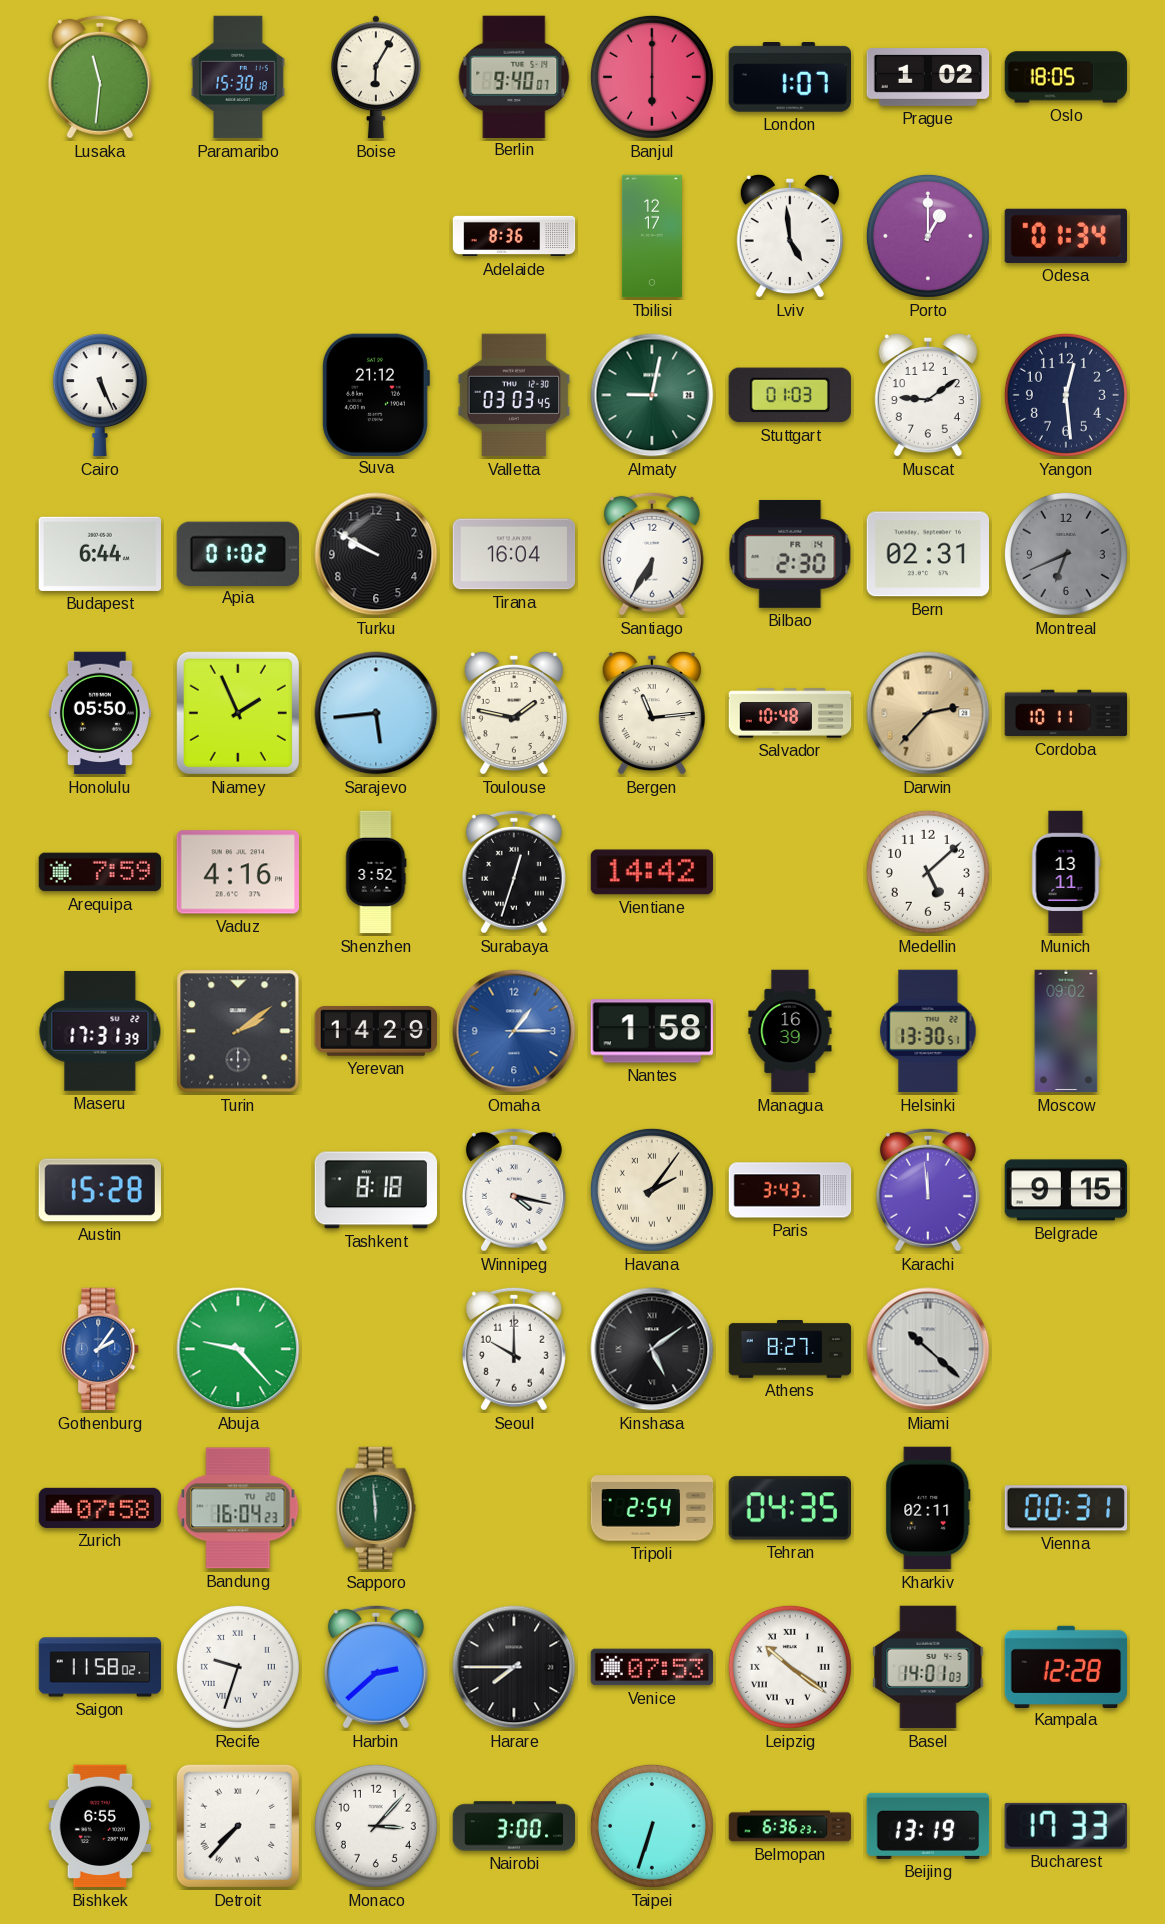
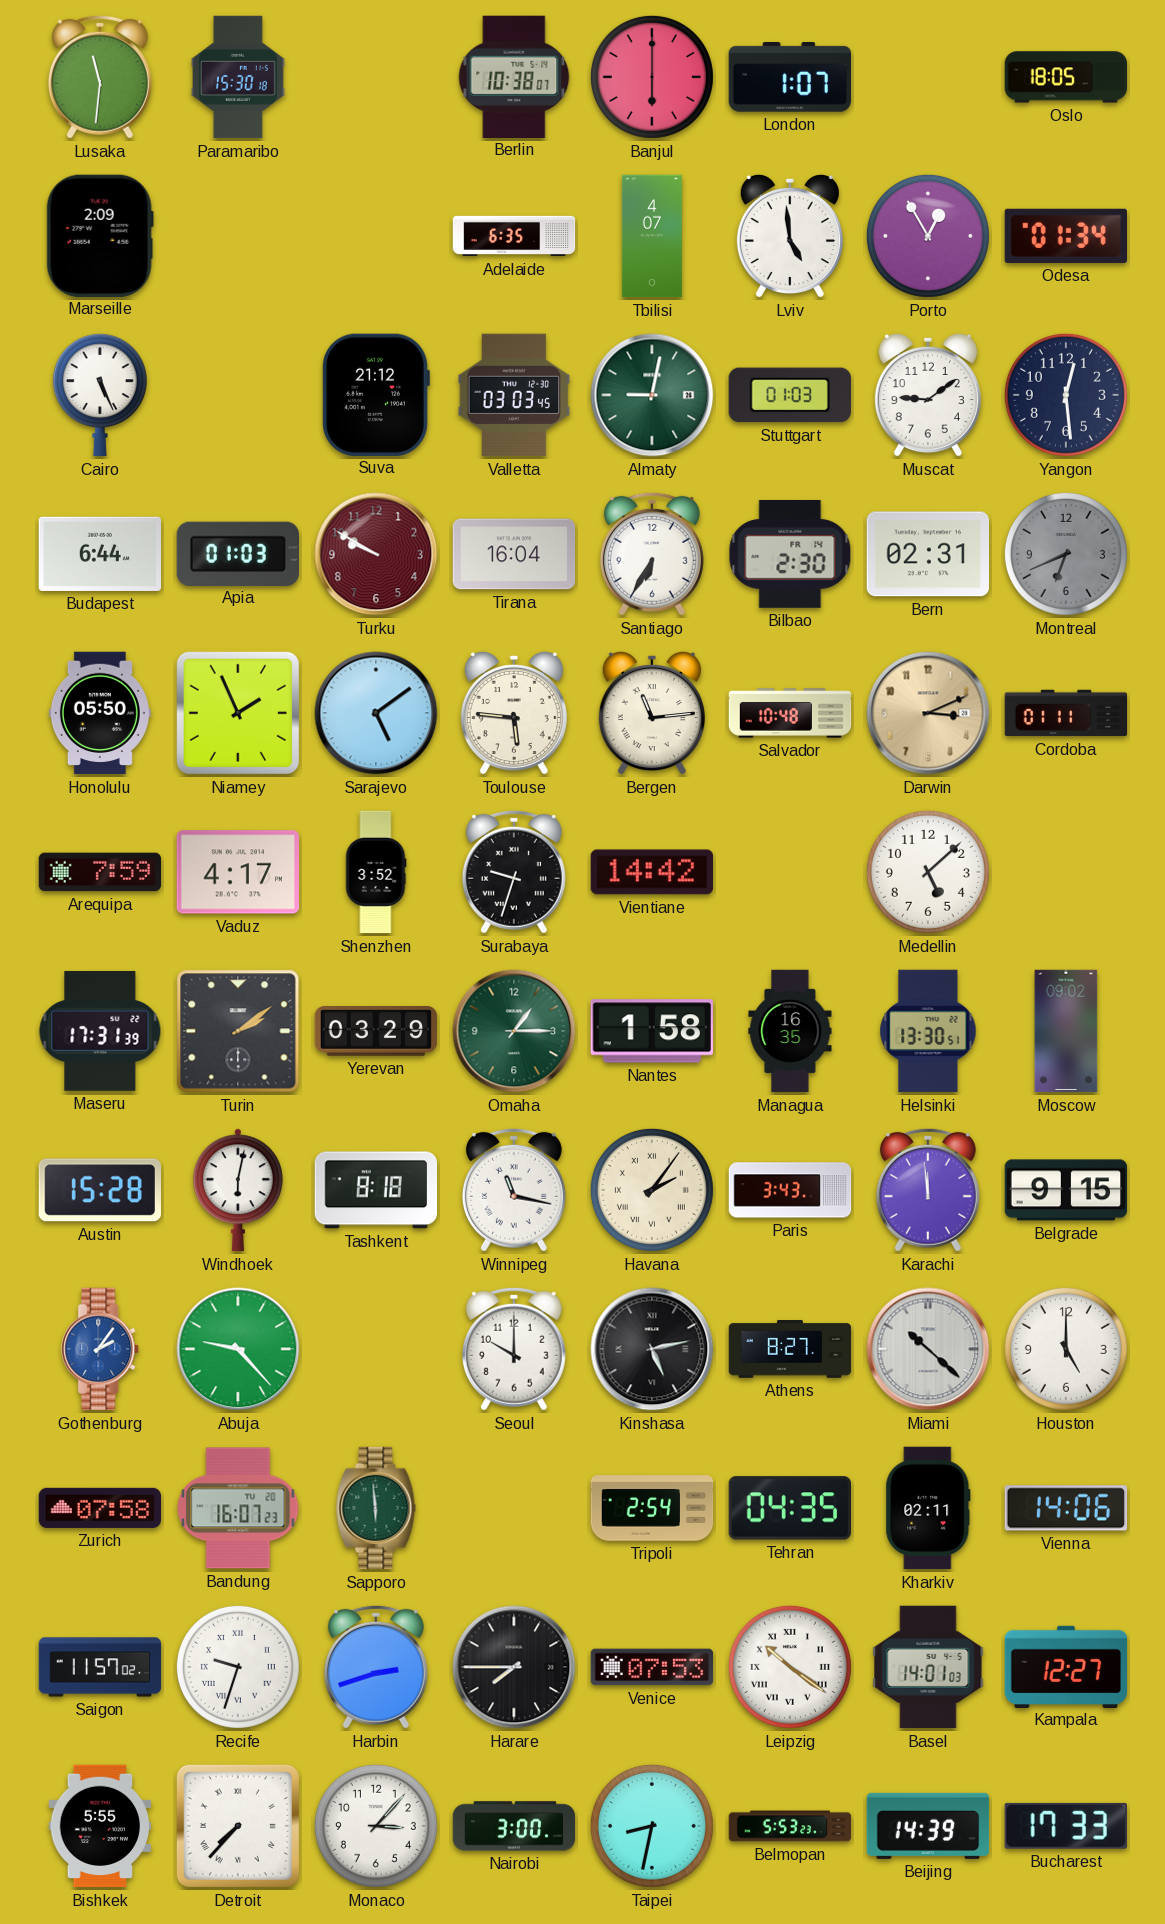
Boise: 6:05 -> none (376, 77)
Berlin: 9:40 -> 10:38 (514, 76)
Prague: 1:02 -> none (928, 78)
Marseille: none -> 2:09 (100, 235)
Adelaide: 8:36 -> 6:35 (514, 236)
Tbilisi: 12:17 -> 4:07 (652, 236)
Porto: 1:00 -> 12:55 (928, 236)
Apia: 01:02 -> 01:03 (238, 553)
Turku dial: black -> burgundy (376, 554)
Sarajevo: 5:44 -> 5:09 (376, 713)
Toulouse: 1:47 -> 5:46 (514, 713)
Darwin: 2:37 -> 3:11 (928, 713)
Cordoba: 10:11 -> 01:11 (1066, 713)
Vaduz: 4:16 -> 4:17 (237, 872)
Surabaya: 12:33 -> 9:33 (514, 872)
Munich: 13:11 -> none (1066, 872)
Yerevan: 14:29 -> 03:29 (376, 1032)
Omaha dial: blue -> green (514, 1031)
Managua: 16:39 -> 16:35 (790, 1031)
Windhoek: none -> 6:02 (238, 1190)
Winnipeg: 4:17 -> 11:17 (514, 1190)
Kinshasa: 5:09 -> 5:13 (652, 1349)
Houston: none -> 5:00 (1066, 1349)
Bandung: 16:04 -> 16:07 (238, 1508)
Vienna: 00:31 -> 14:06 (1066, 1508)
Saigon: 11:58 -> 11:57 (100, 1667)
Harbin: 2:38 -> 2:42 (376, 1667)
Kampala: 12:28 -> 12:27 (1066, 1666)
Bishkek: 6:55 -> 5:55 (100, 1826)
Taipei: 6:33 -> 8:32 (652, 1826)
Belmopan: 6:36 -> 5:53 (790, 1826)
Beijing: 13:19 -> 14:39 (928, 1826)
